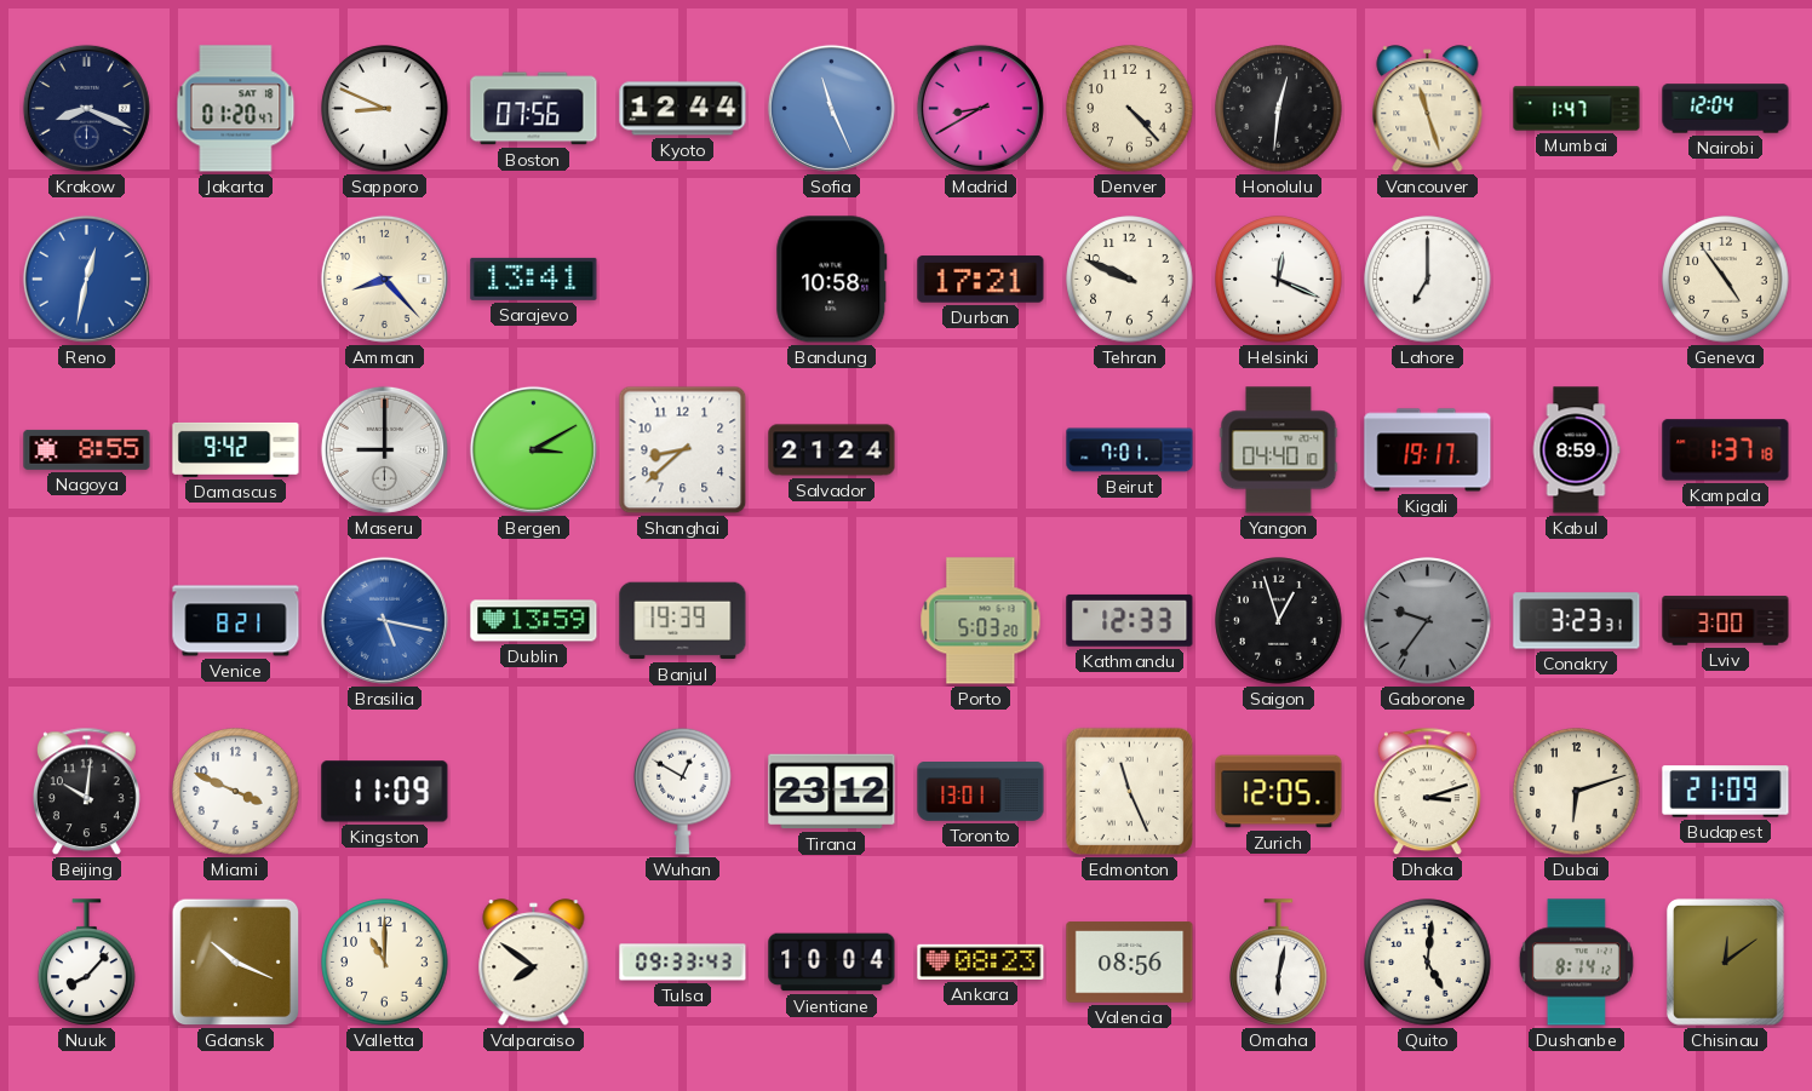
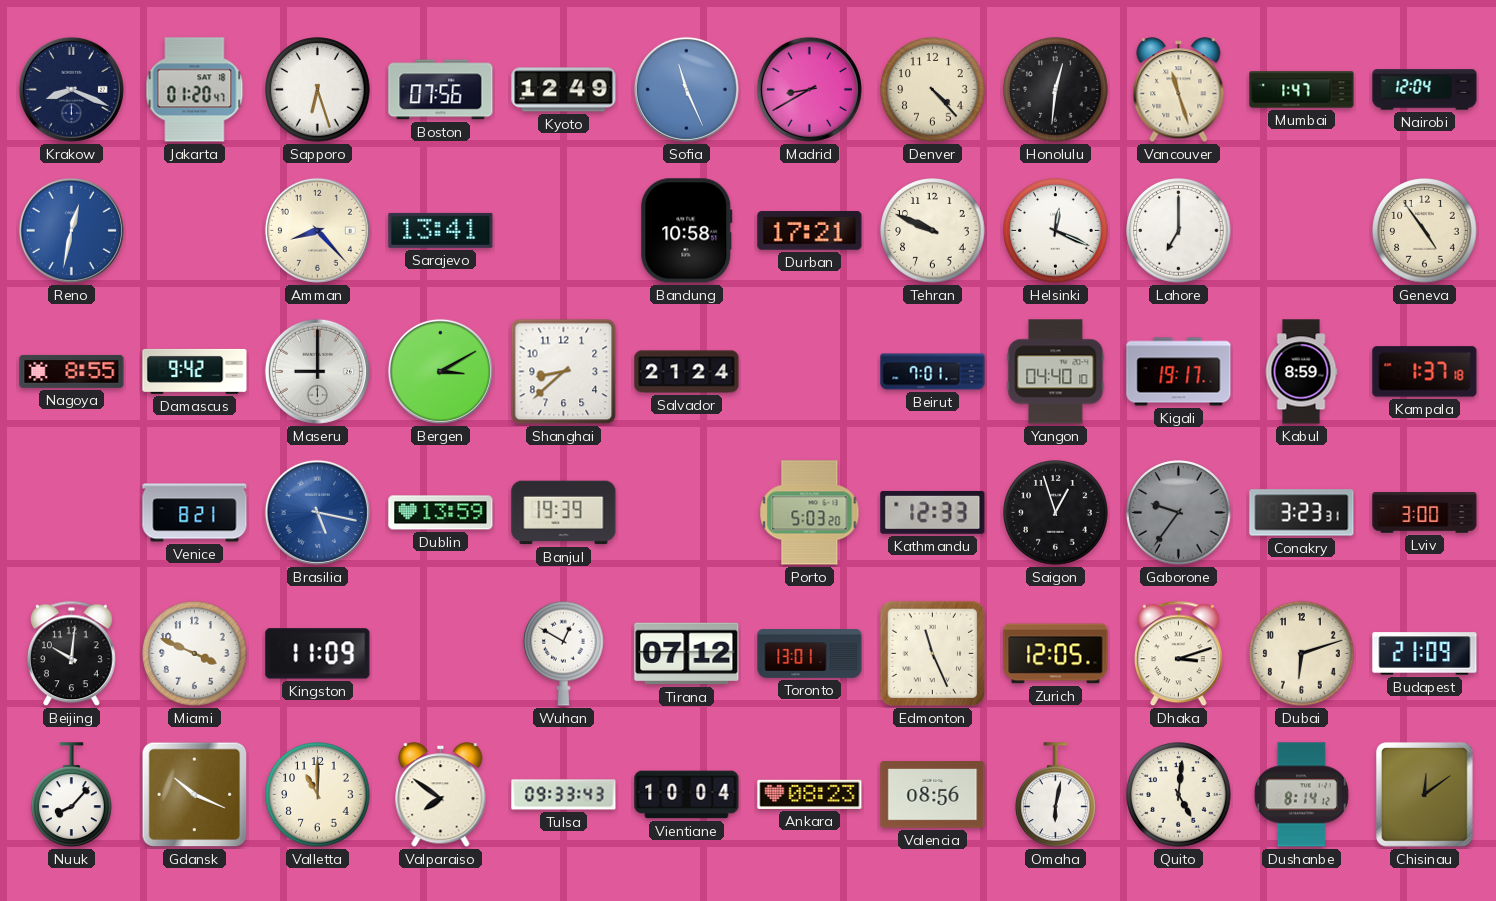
Sapporo: 8:49 -> 6:27 (318, 90)
Kyoto: 12:44 -> 12:49 (564, 90)
Tirana: 23:12 -> 07:12 (687, 654)
